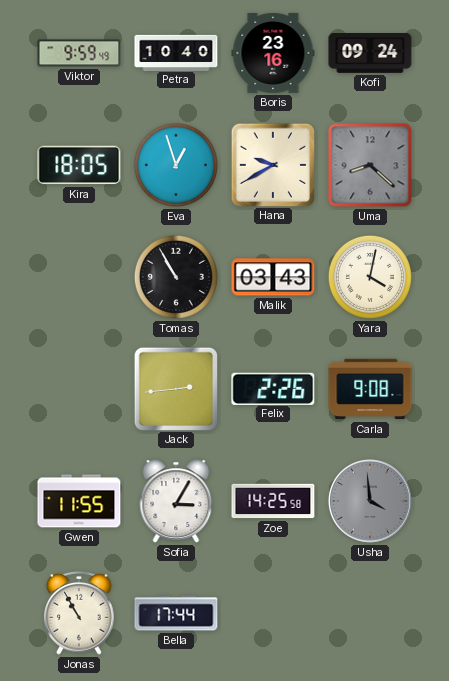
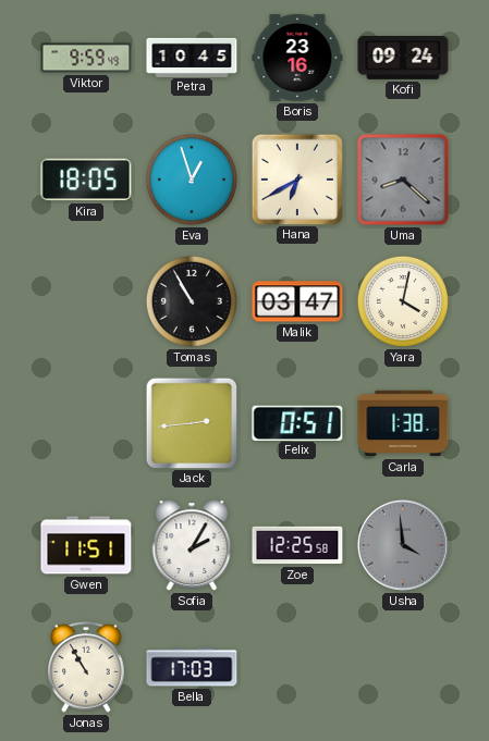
Petra: 10:40 -> 10:45 (192, 57)
Hana: 9:40 -> 6:40 (296, 178)
Malik: 03:43 -> 03:47 (297, 301)
Felix: 2:26 -> 0:51 (297, 422)
Carla: 9:08 -> 1:38 (403, 423)
Gwen: 11:55 -> 11:51 (86, 545)
Sofia: 3:05 -> 2:05 (192, 545)
Zoe: 14:25 -> 12:25 (297, 545)
Bella: 17:44 -> 17:03 (192, 667)
